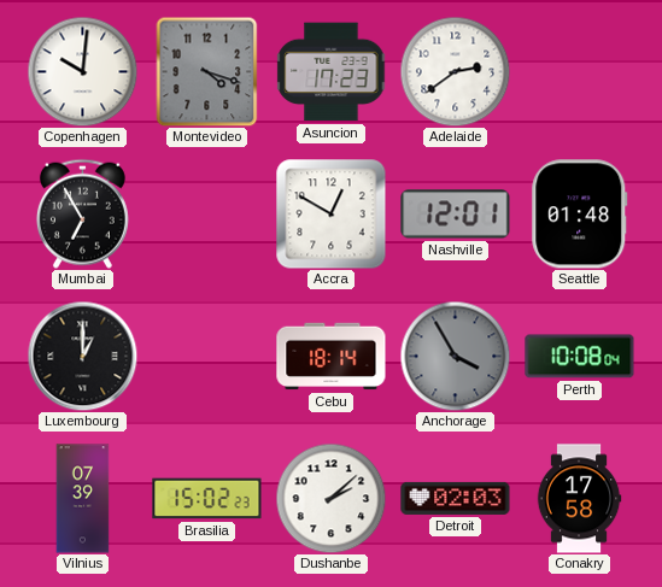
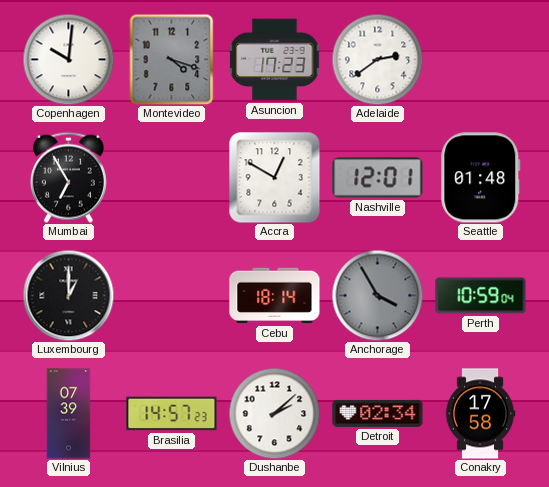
Perth: 10:08 -> 10:59 (481, 296)
Brasilia: 15:02 -> 14:57 (172, 414)
Detroit: 02:03 -> 02:34 (378, 413)
